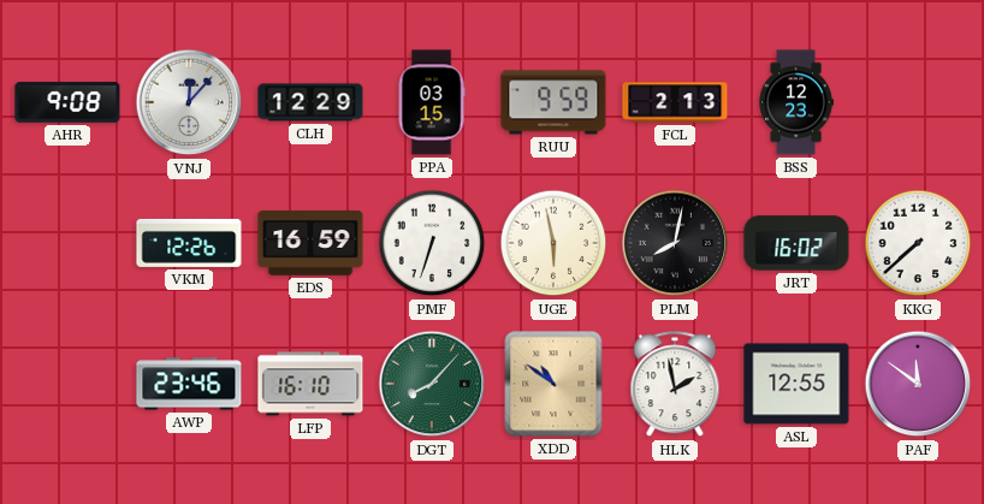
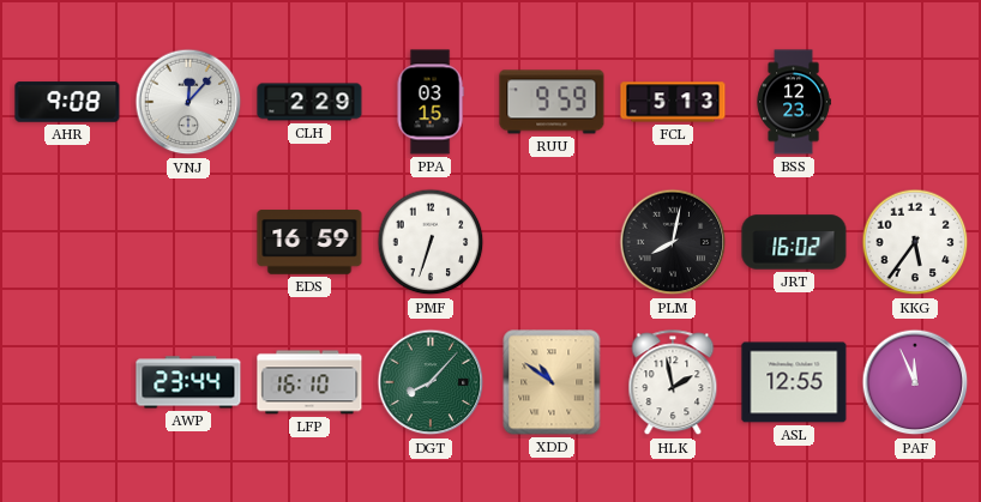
CLH: 12:29 -> 2:29 (309, 102)
FCL: 2:13 -> 5:13 (673, 102)
VKM: 12:26 -> none (189, 243)
UGE: 5:58 -> none (553, 243)
KKG: 7:38 -> 5:36 (915, 242)
AWP: 23:46 -> 23:44 (188, 382)
PAF: 11:51 -> 11:56 (915, 382)
